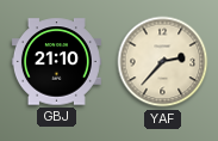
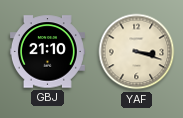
YAF: 2:37 -> 3:18 (137, 52)
